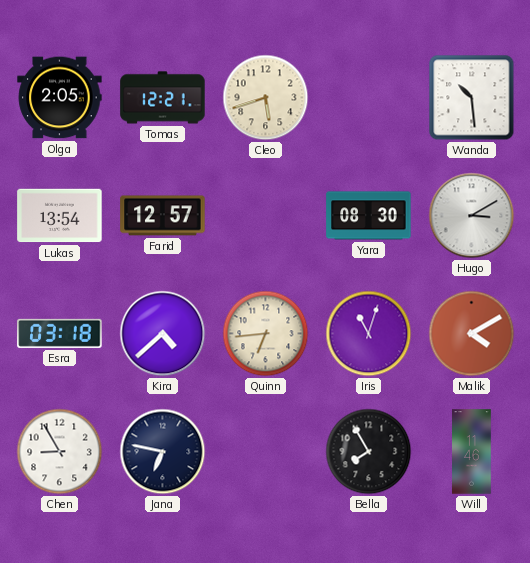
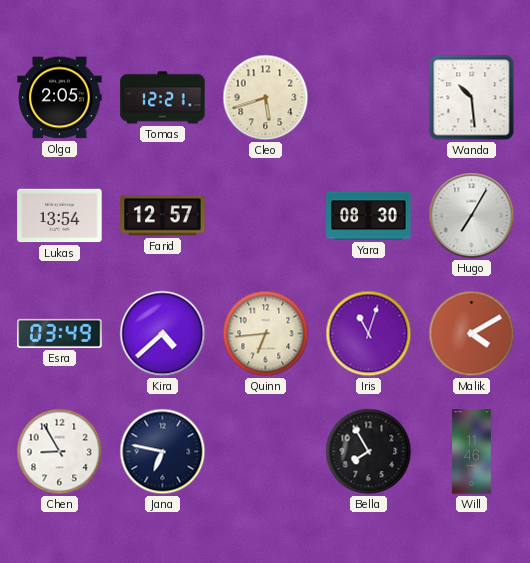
Hugo: 3:10 -> 7:05 (472, 216)
Esra: 03:18 -> 03:49 (60, 333)
